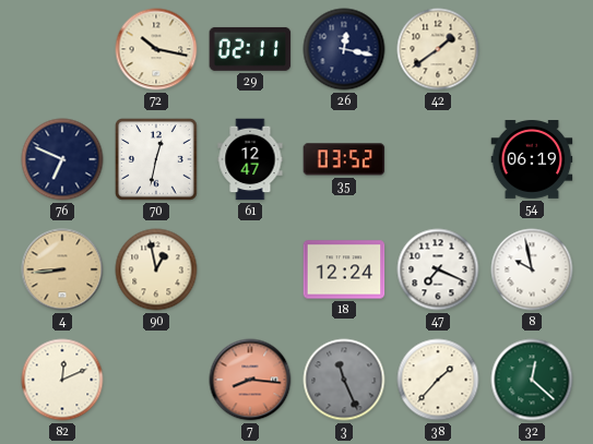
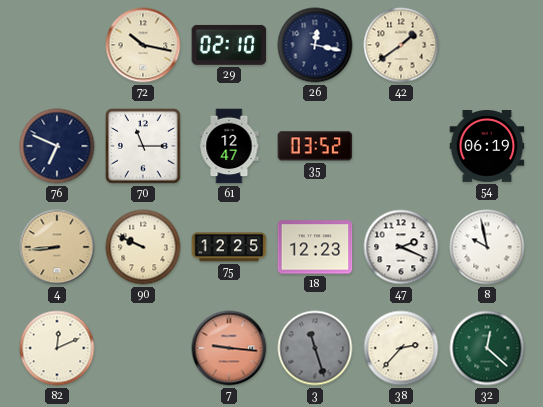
29: 02:11 -> 02:10 (229, 45)
70: 12:32 -> 11:15 (143, 146)
90: 12:58 -> 9:49 (143, 247)
75: none -> 12:25 (229, 247)
18: 12:24 -> 12:23 (315, 247)
47: 7:19 -> 2:19 (401, 247)
7: 8:16 -> 9:16 (229, 348)
3: 11:26 -> 11:27 (315, 348)
38: 1:37 -> 2:37 (401, 348)
